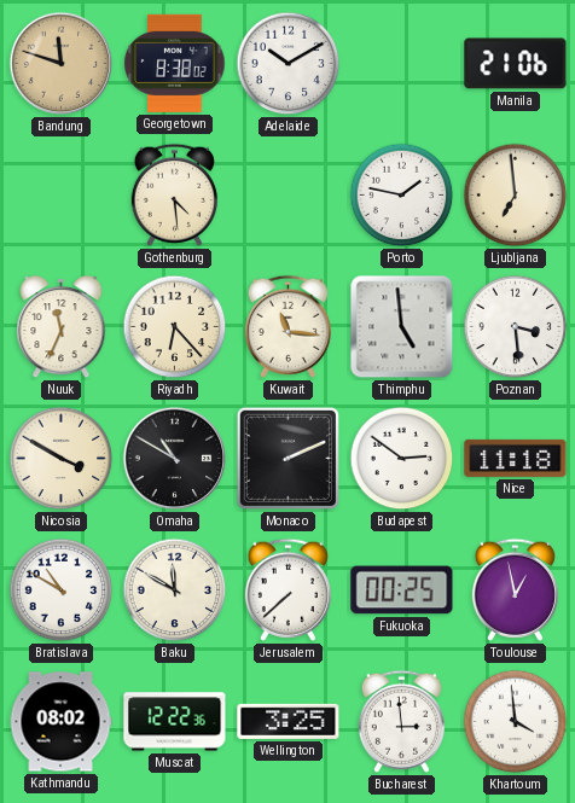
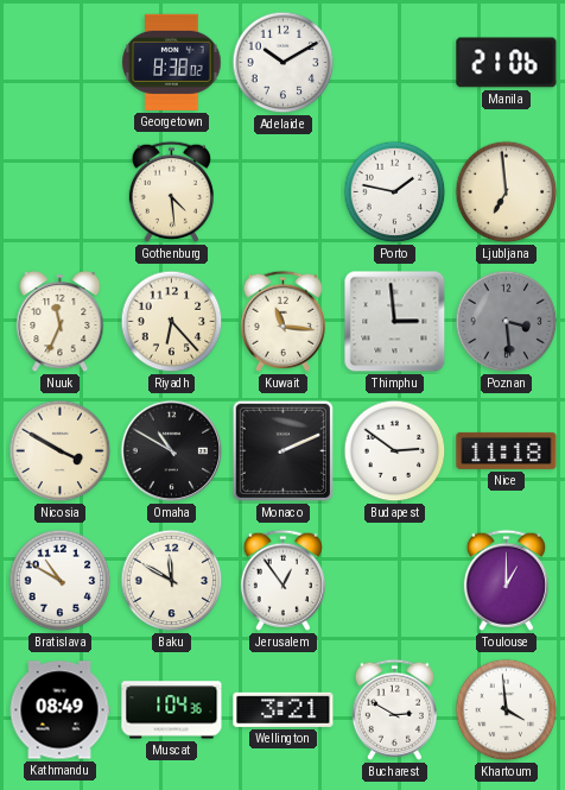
Bandung: 11:48 -> none (62, 64)
Thimphu: 4:59 -> 2:59 (395, 322)
Poznan dial: white -> grey (507, 322)
Jerusalem: 7:38 -> 12:54 (282, 580)
Fukuoka: 00:25 -> none (402, 590)
Toulouse: 12:58 -> 1:00 (506, 580)
Kathmandu: 08:02 -> 08:49 (59, 710)
Muscat: 12:22 -> 1:04 (172, 710)
Wellington: 3:25 -> 3:21 (284, 709)
Bucharest: 2:59 -> 2:50 (394, 709)
